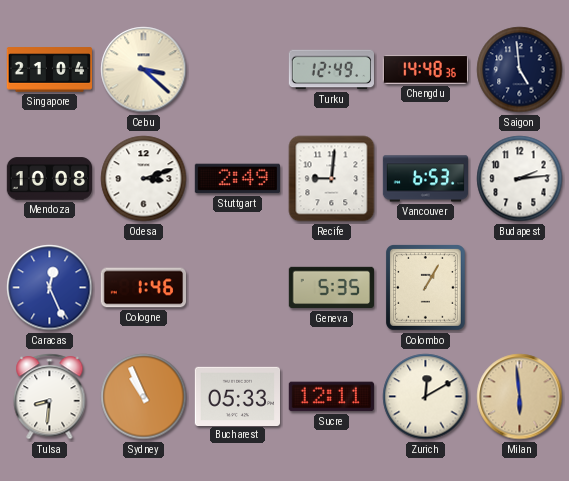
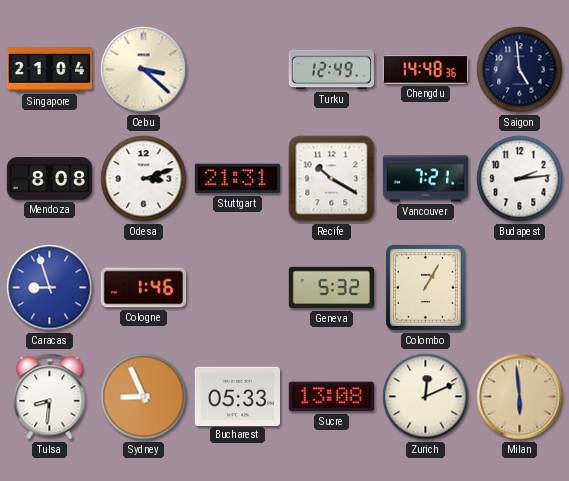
Mendoza: 10:08 -> 8:08 (49, 179)
Stuttgart: 2:49 -> 21:31 (237, 179)
Recife: 9:01 -> 10:20 (332, 179)
Vancouver: 6:53 -> 7:21 (426, 179)
Caracas: 12:26 -> 8:57 (50, 288)
Geneva: 5:35 -> 5:32 (331, 288)
Sydney: 10:56 -> 8:56 (144, 397)
Sucre: 12:11 -> 13:08 (331, 397)
Zurich: 12:10 -> 12:11 (426, 397)
